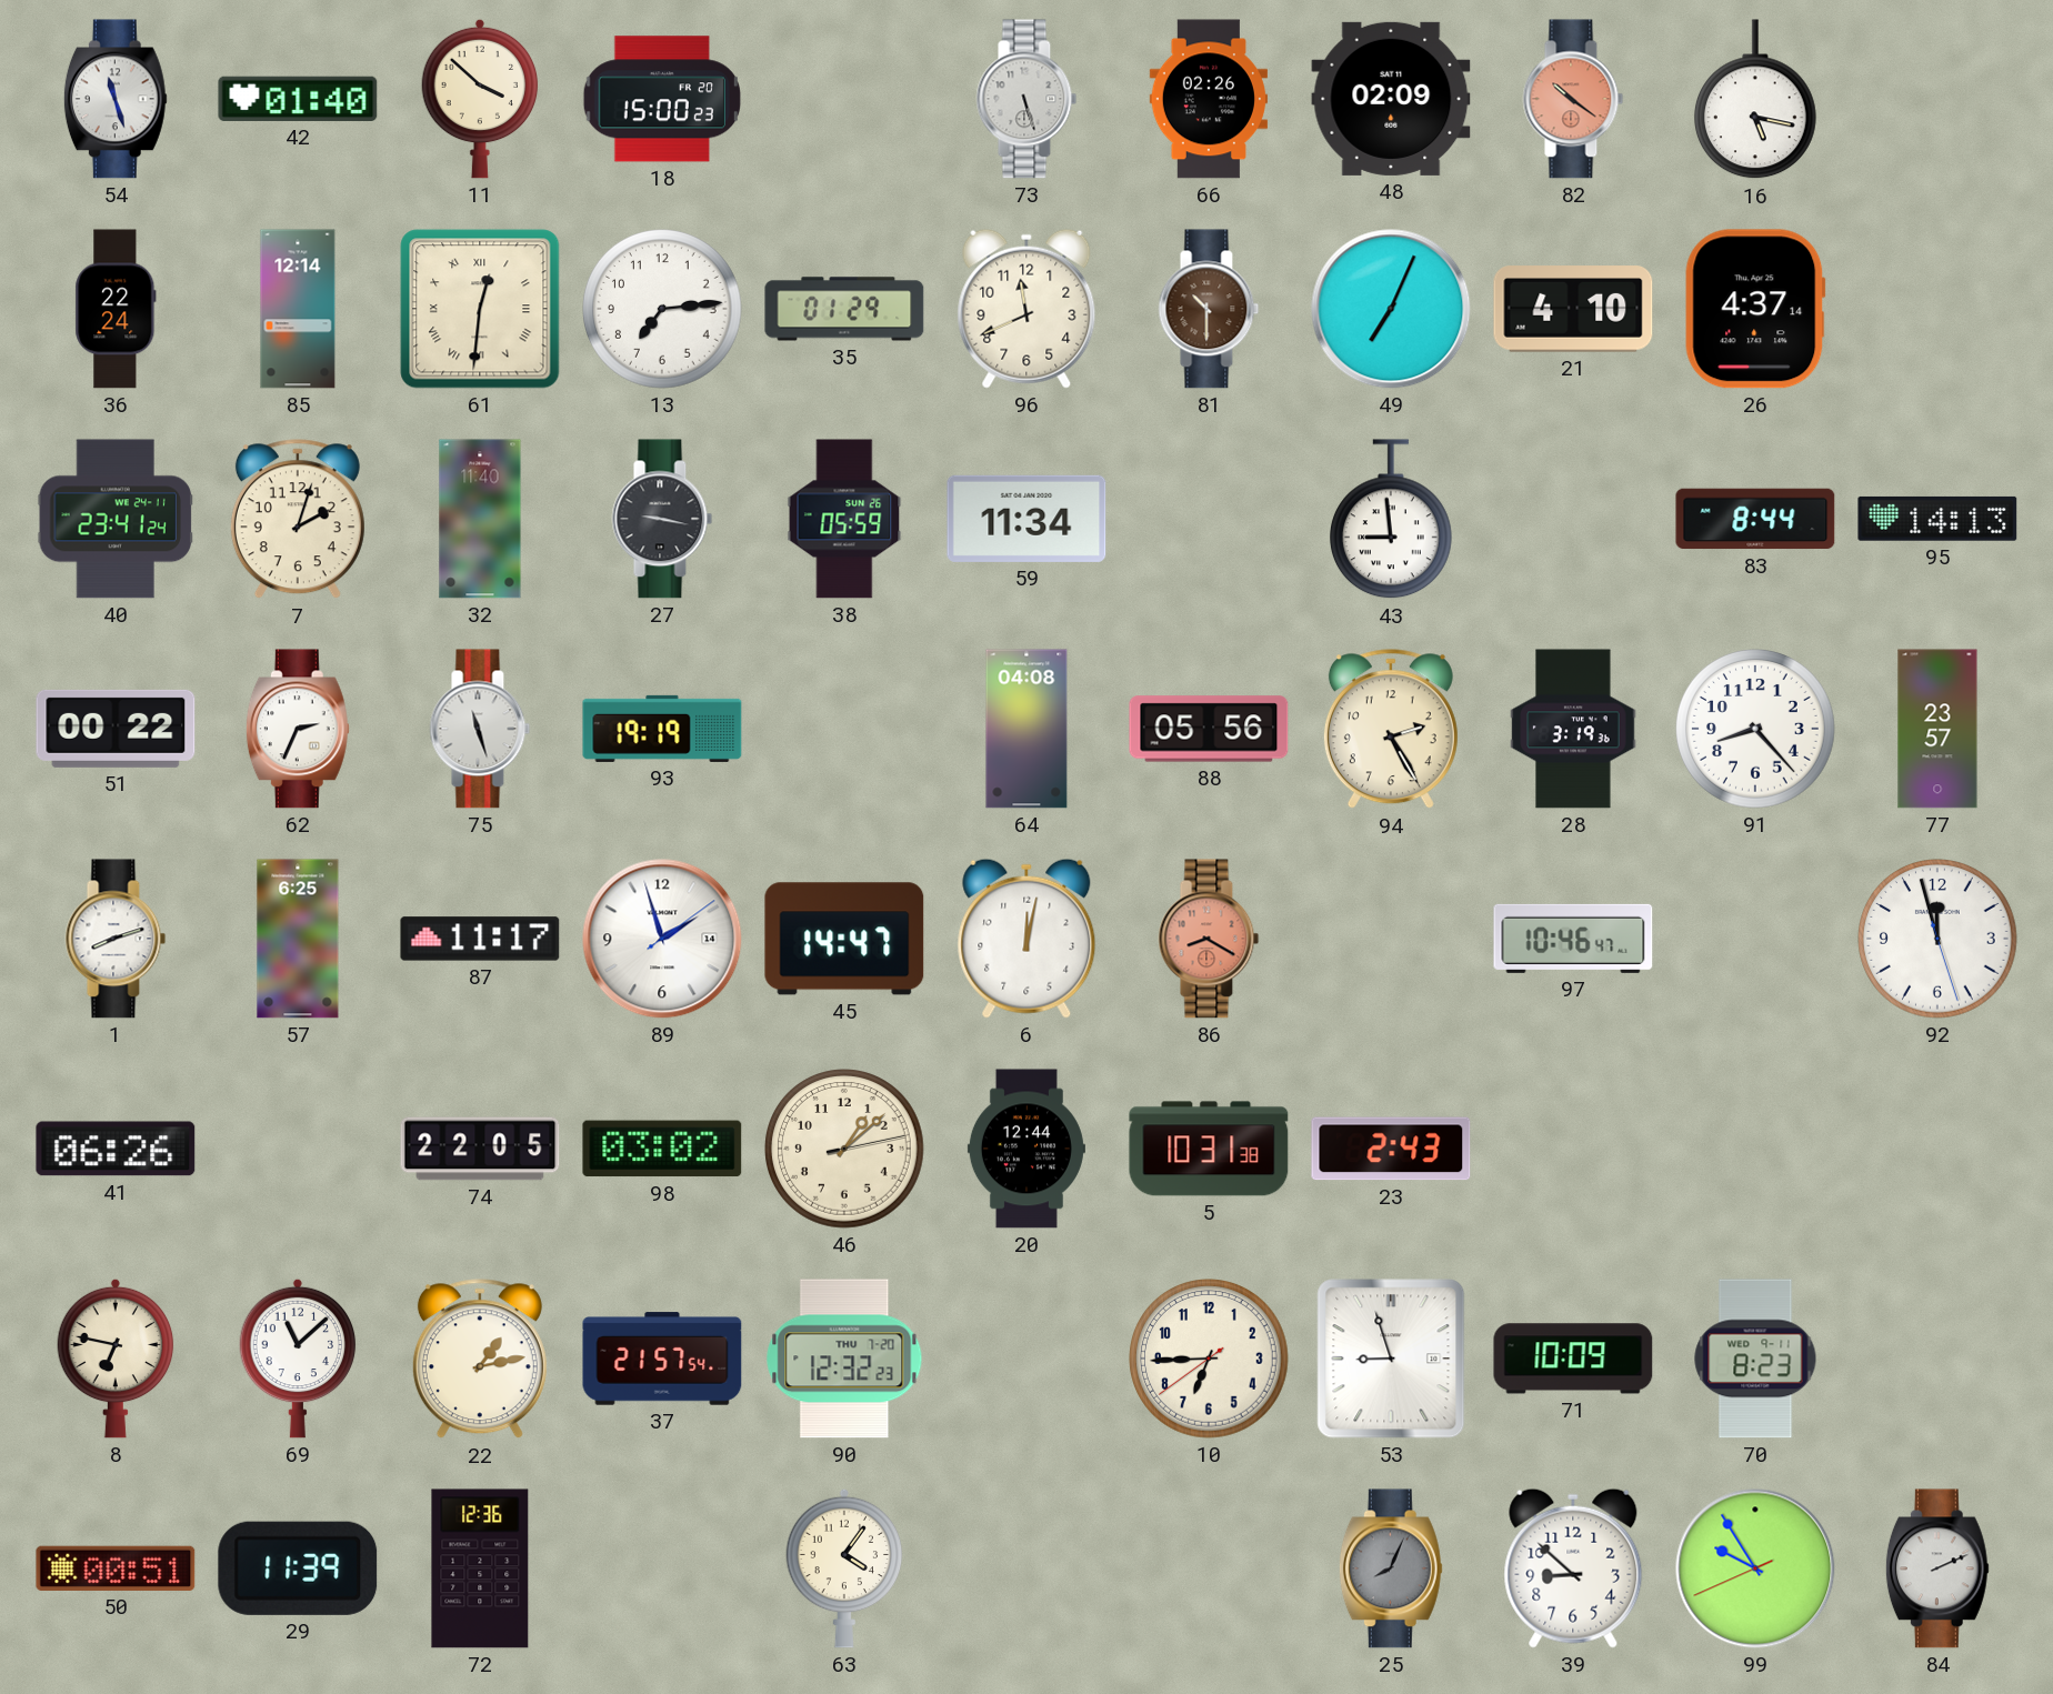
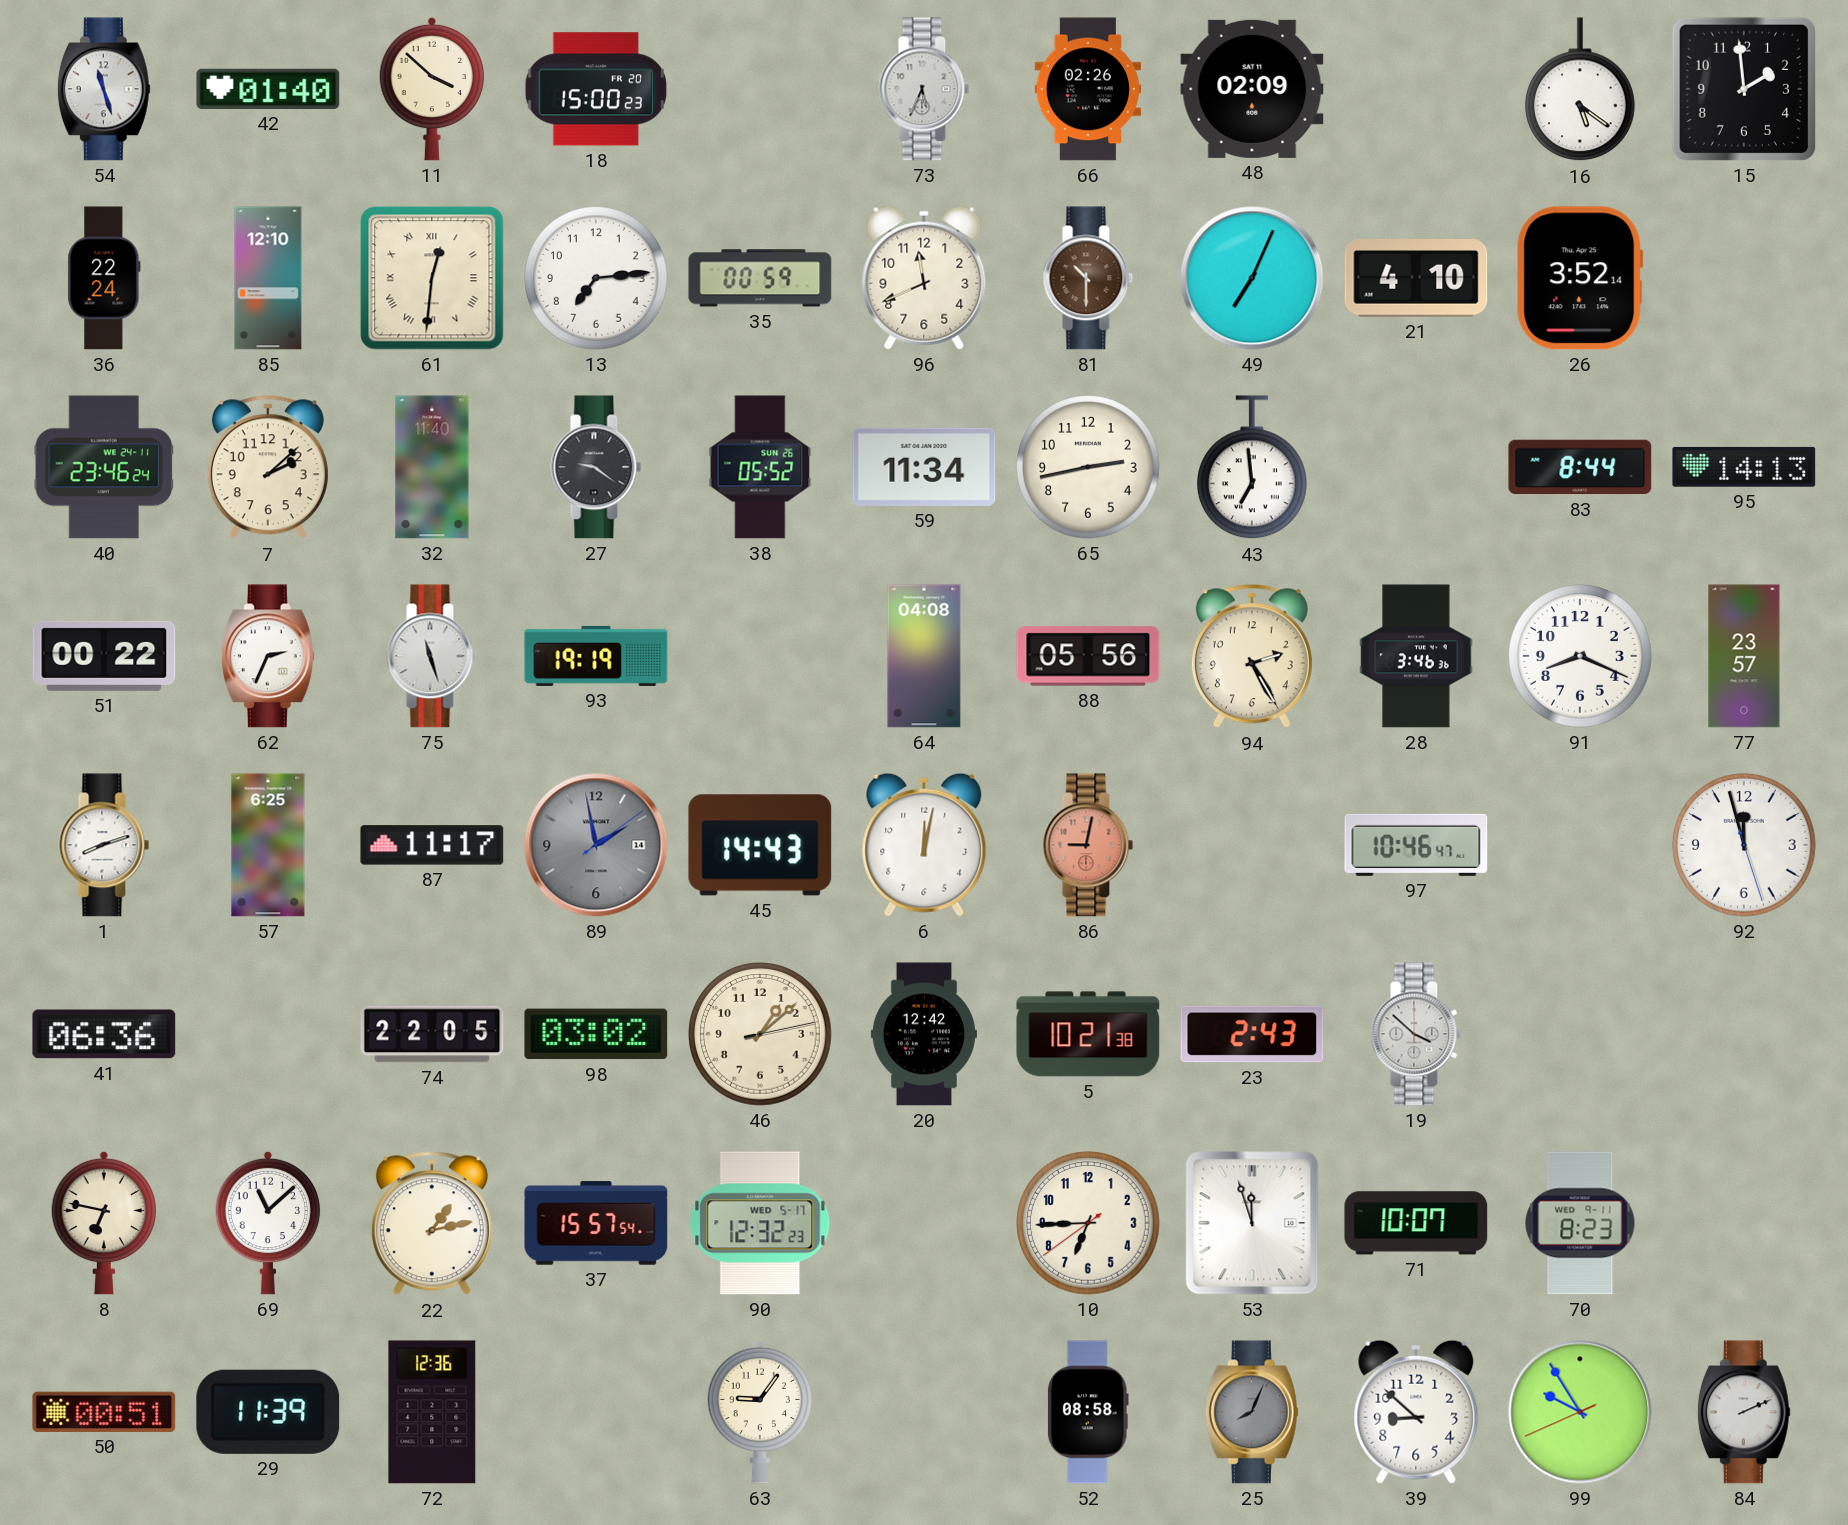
73: 5:27 -> 5:34 (924, 89)
82: 10:21 -> none (1573, 99)
16: 5:17 -> 5:21 (1580, 90)
15: none -> 1:59 (1744, 89)
85: 12:14 -> 12:10 (268, 278)
35: 01:29 -> 00:59 (760, 278)
26: 4:37 -> 3:52 (1580, 278)
40: 23:41 -> 23:46 (104, 467)
7: 2:03 -> 2:08 (268, 468)
27: 9:17 -> 9:21 (596, 467)
38: 05:59 -> 05:52 (760, 467)
65: none -> 2:43 (1088, 467)
43: 8:59 -> 6:59 (1252, 468)
28: 3:19 -> 3:46 (1416, 656)
91: 8:23 -> 8:19 (1580, 656)
89: 1:57 -> 1:58 (596, 845)
89 dial: white -> grey (596, 845)
45: 14:47 -> 14:43 (760, 845)
86: 8:20 -> 9:02 (1088, 845)
41: 06:26 -> 06:36 (104, 1034)
20: 12:44 -> 12:42 (924, 1034)
5: 10:31 -> 10:21 (1088, 1034)
19: none -> 3:52 (1416, 1034)
37: 21:57 -> 15:57 (596, 1223)
90 date: THU 7-20 -> WED 5-17 (760, 1223)
53: 8:57 -> 11:57 (1252, 1223)
71: 10:09 -> 10:07 (1416, 1223)
63: 4:06 -> 9:06 (760, 1412)
52: none -> 08:58 (1088, 1412)
